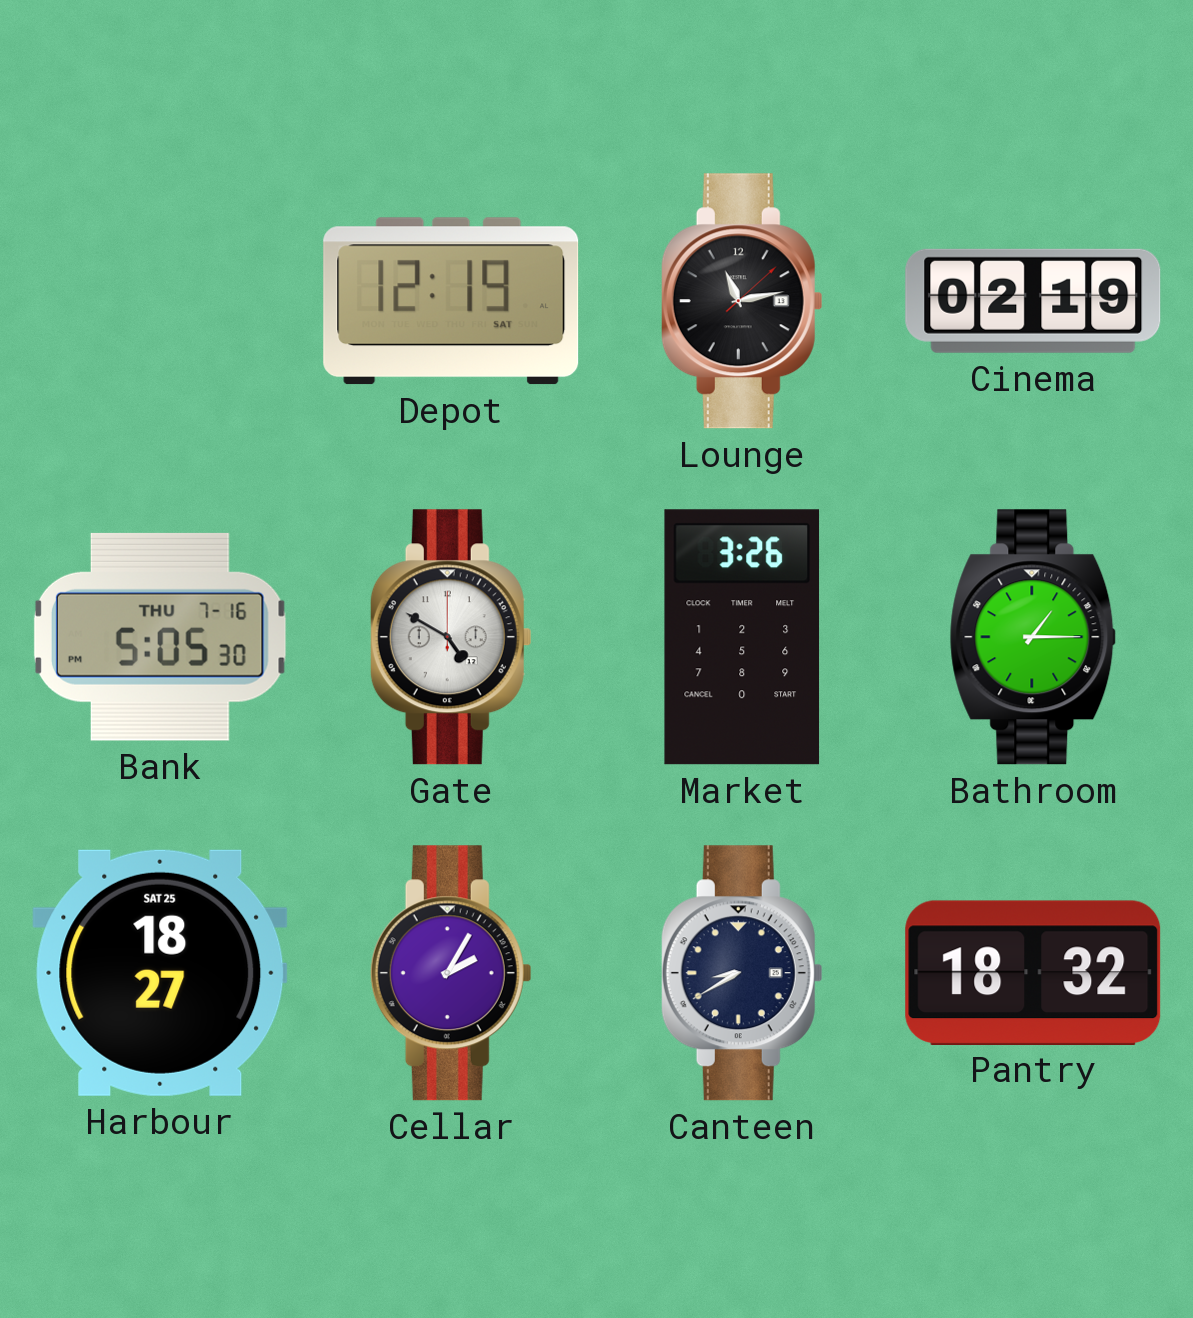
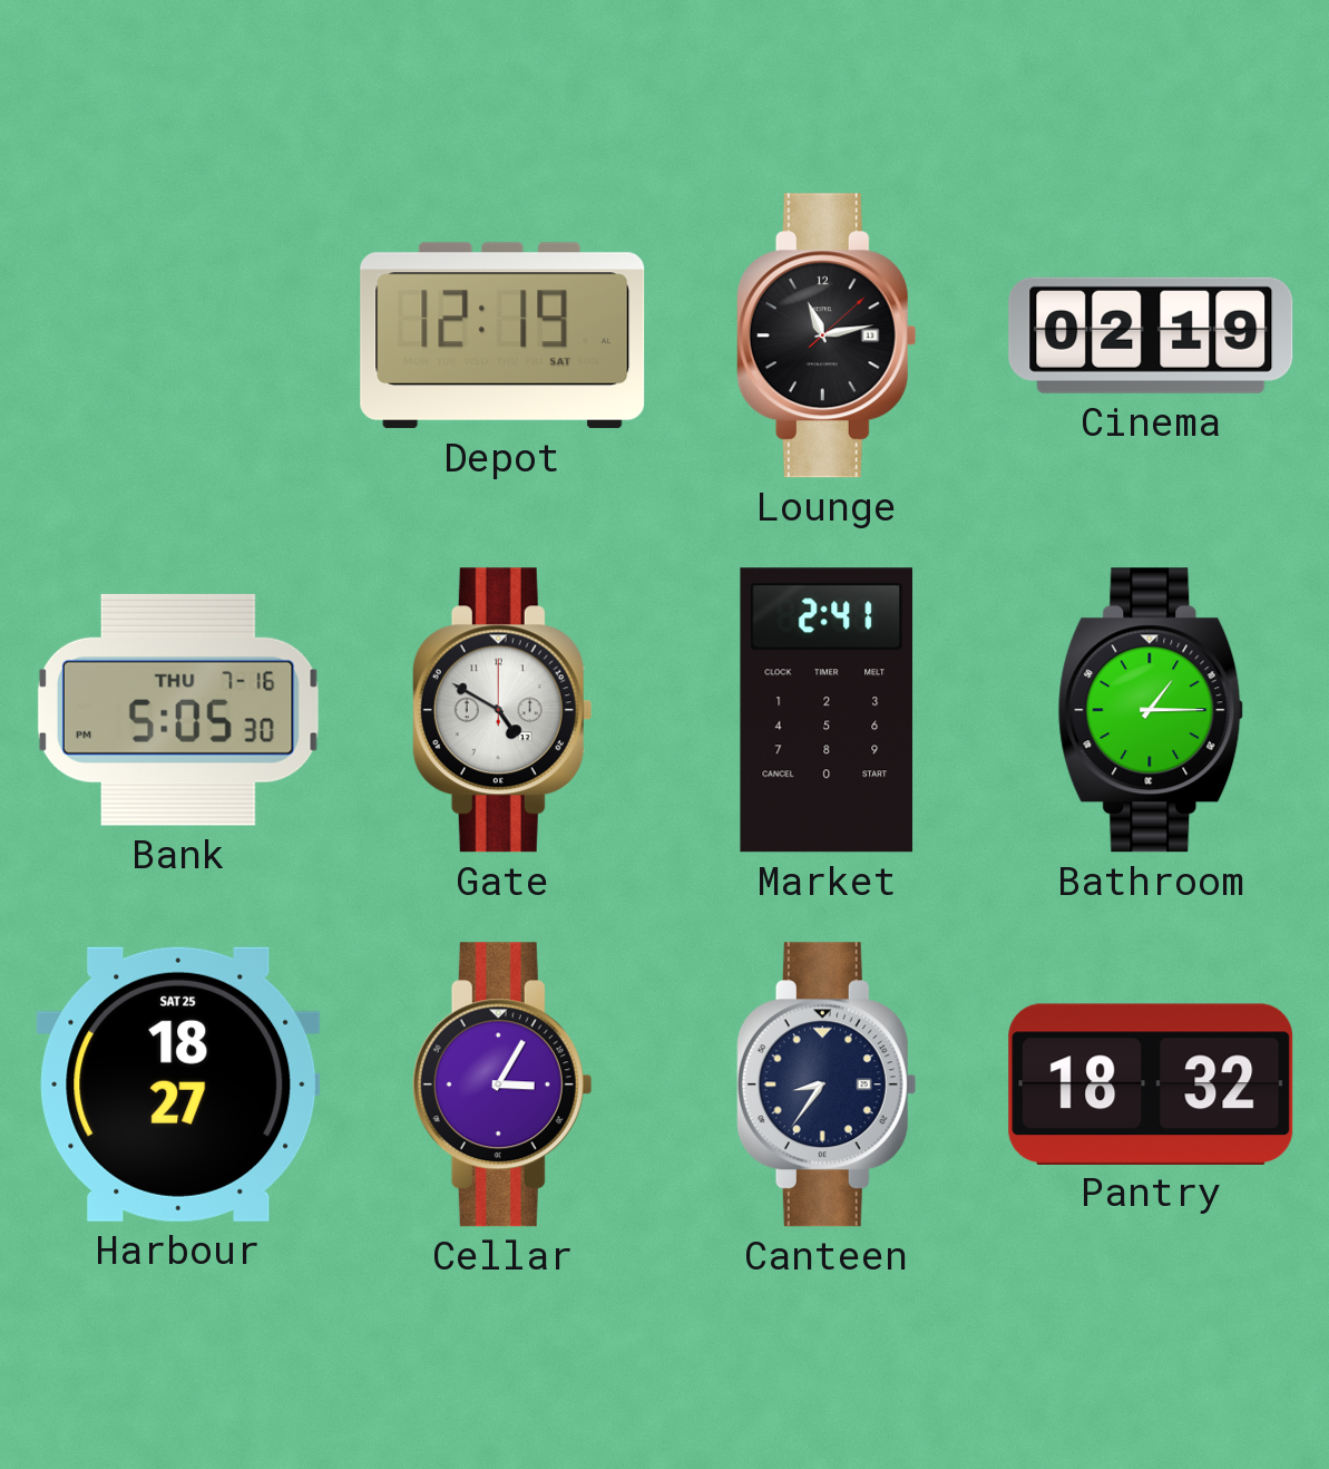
Market: 3:26 -> 2:41 (827, 710)
Cellar: 2:05 -> 3:05 (502, 1084)
Canteen: 8:40 -> 8:36 (827, 1084)
